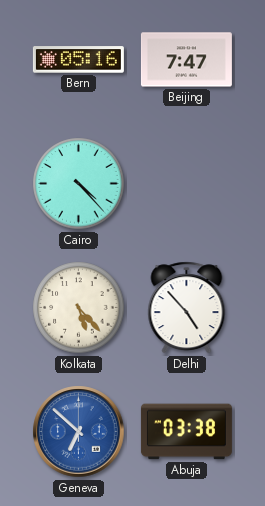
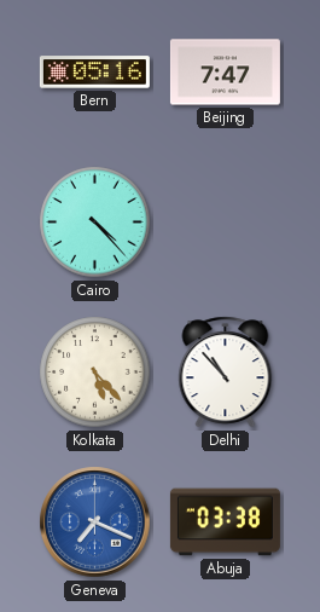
Delhi: 4:53 -> 10:53 (226, 373)
Geneva: 6:52 -> 7:19 (95, 522)
